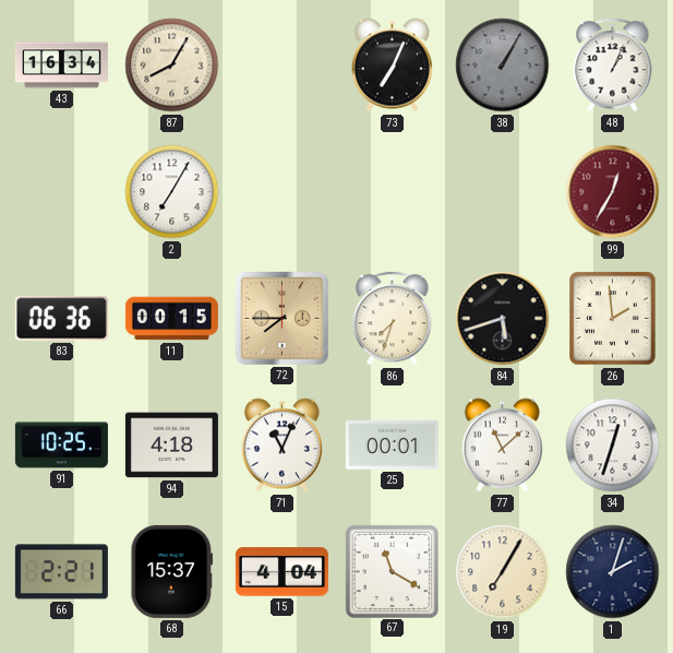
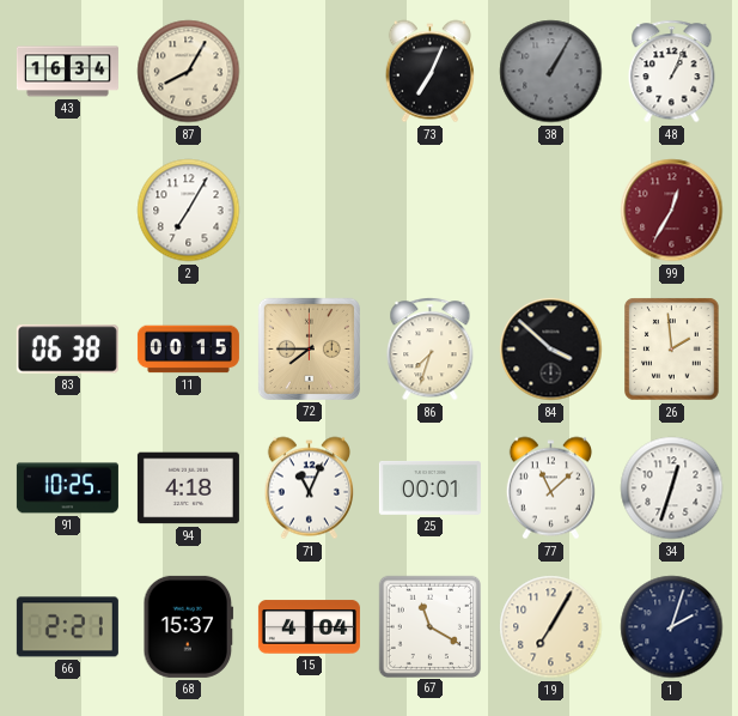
83: 06:36 -> 06:38 (67, 350)
84: 5:42 -> 3:52 (551, 350)
